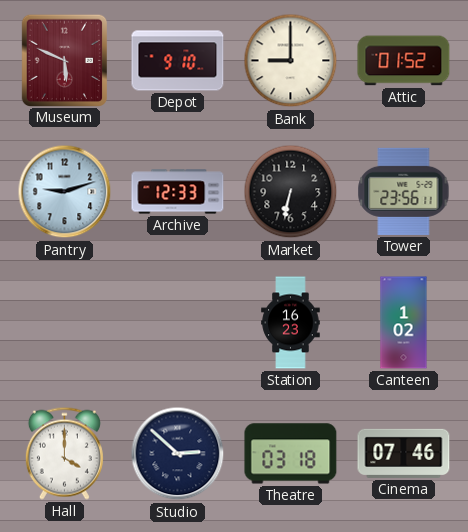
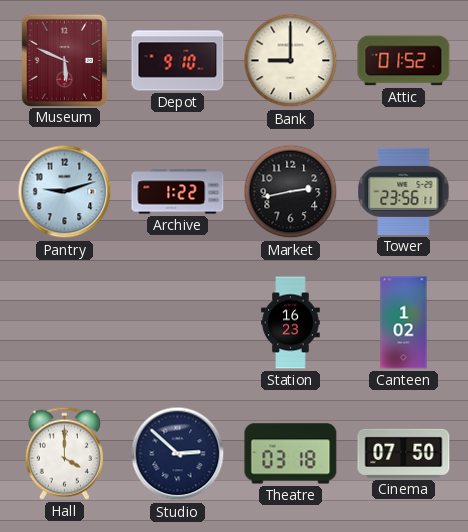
Archive: 12:33 -> 1:22 (178, 192)
Market: 6:32 -> 2:43 (291, 192)
Cinema: 07:46 -> 07:50 (404, 453)
